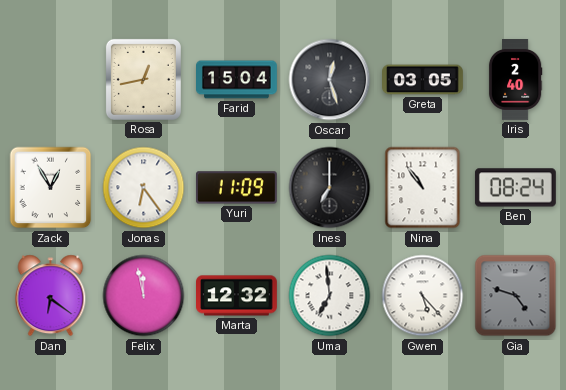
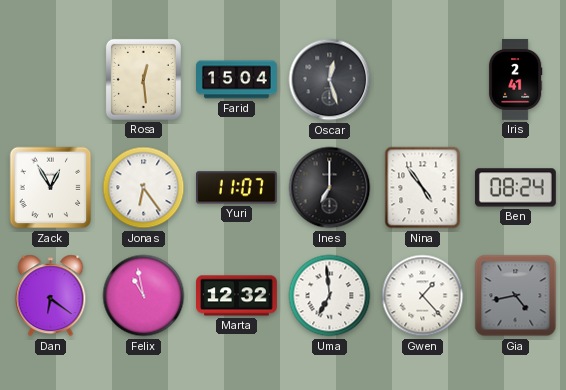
Rosa: 12:43 -> 12:29 (143, 79)
Greta: 03:05 -> none (423, 80)
Iris: 2:40 -> 2:41 (515, 80)
Yuri: 11:09 -> 11:07 (236, 188)
Nina: 10:54 -> 4:54 (423, 188)
Felix: 11:58 -> 10:58 (144, 296)
Gwen: 5:23 -> 1:23 (423, 296)
Gia: 4:48 -> 4:43 (516, 296)
